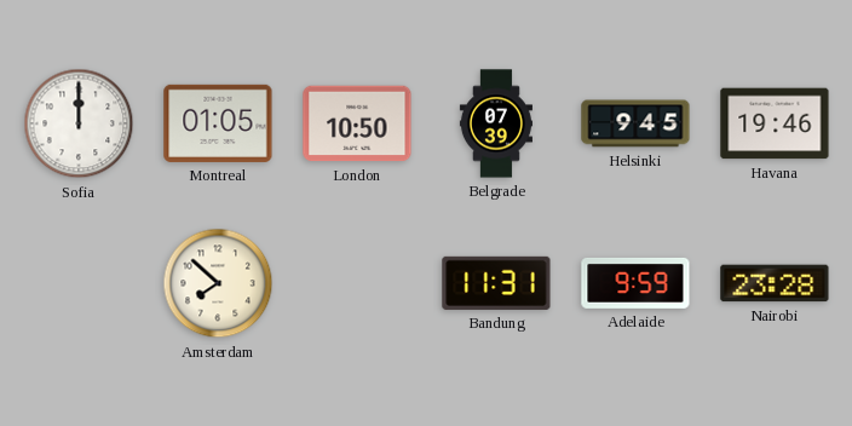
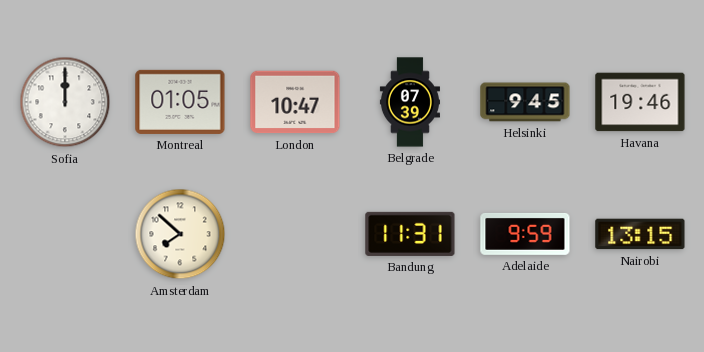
London: 10:50 -> 10:47 (295, 102)
Nairobi: 23:28 -> 13:15 (640, 234)
